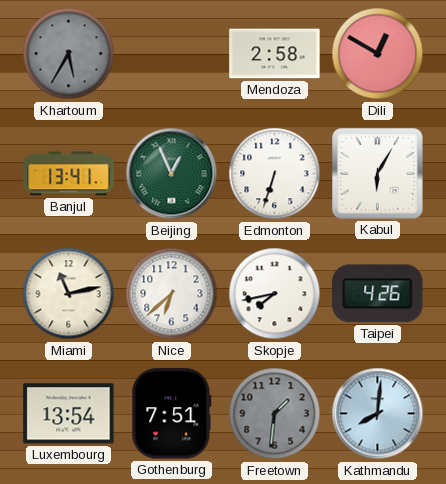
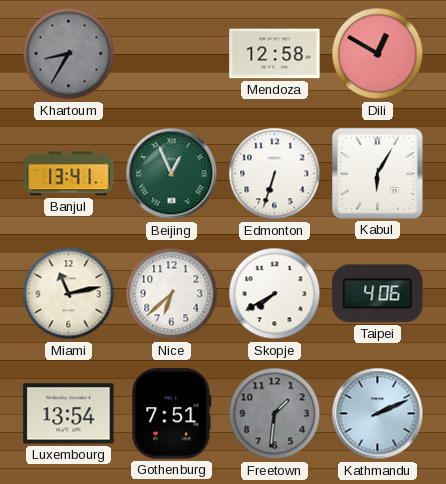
Khartoum: 5:35 -> 8:35 (69, 54)
Mendoza: 2:58 -> 12:58 (275, 54)
Skopje: 7:43 -> 7:40 (275, 294)
Taipei: 4:26 -> 4:06 (378, 294)
Kathmandu: 8:01 -> 2:11 (378, 414)
